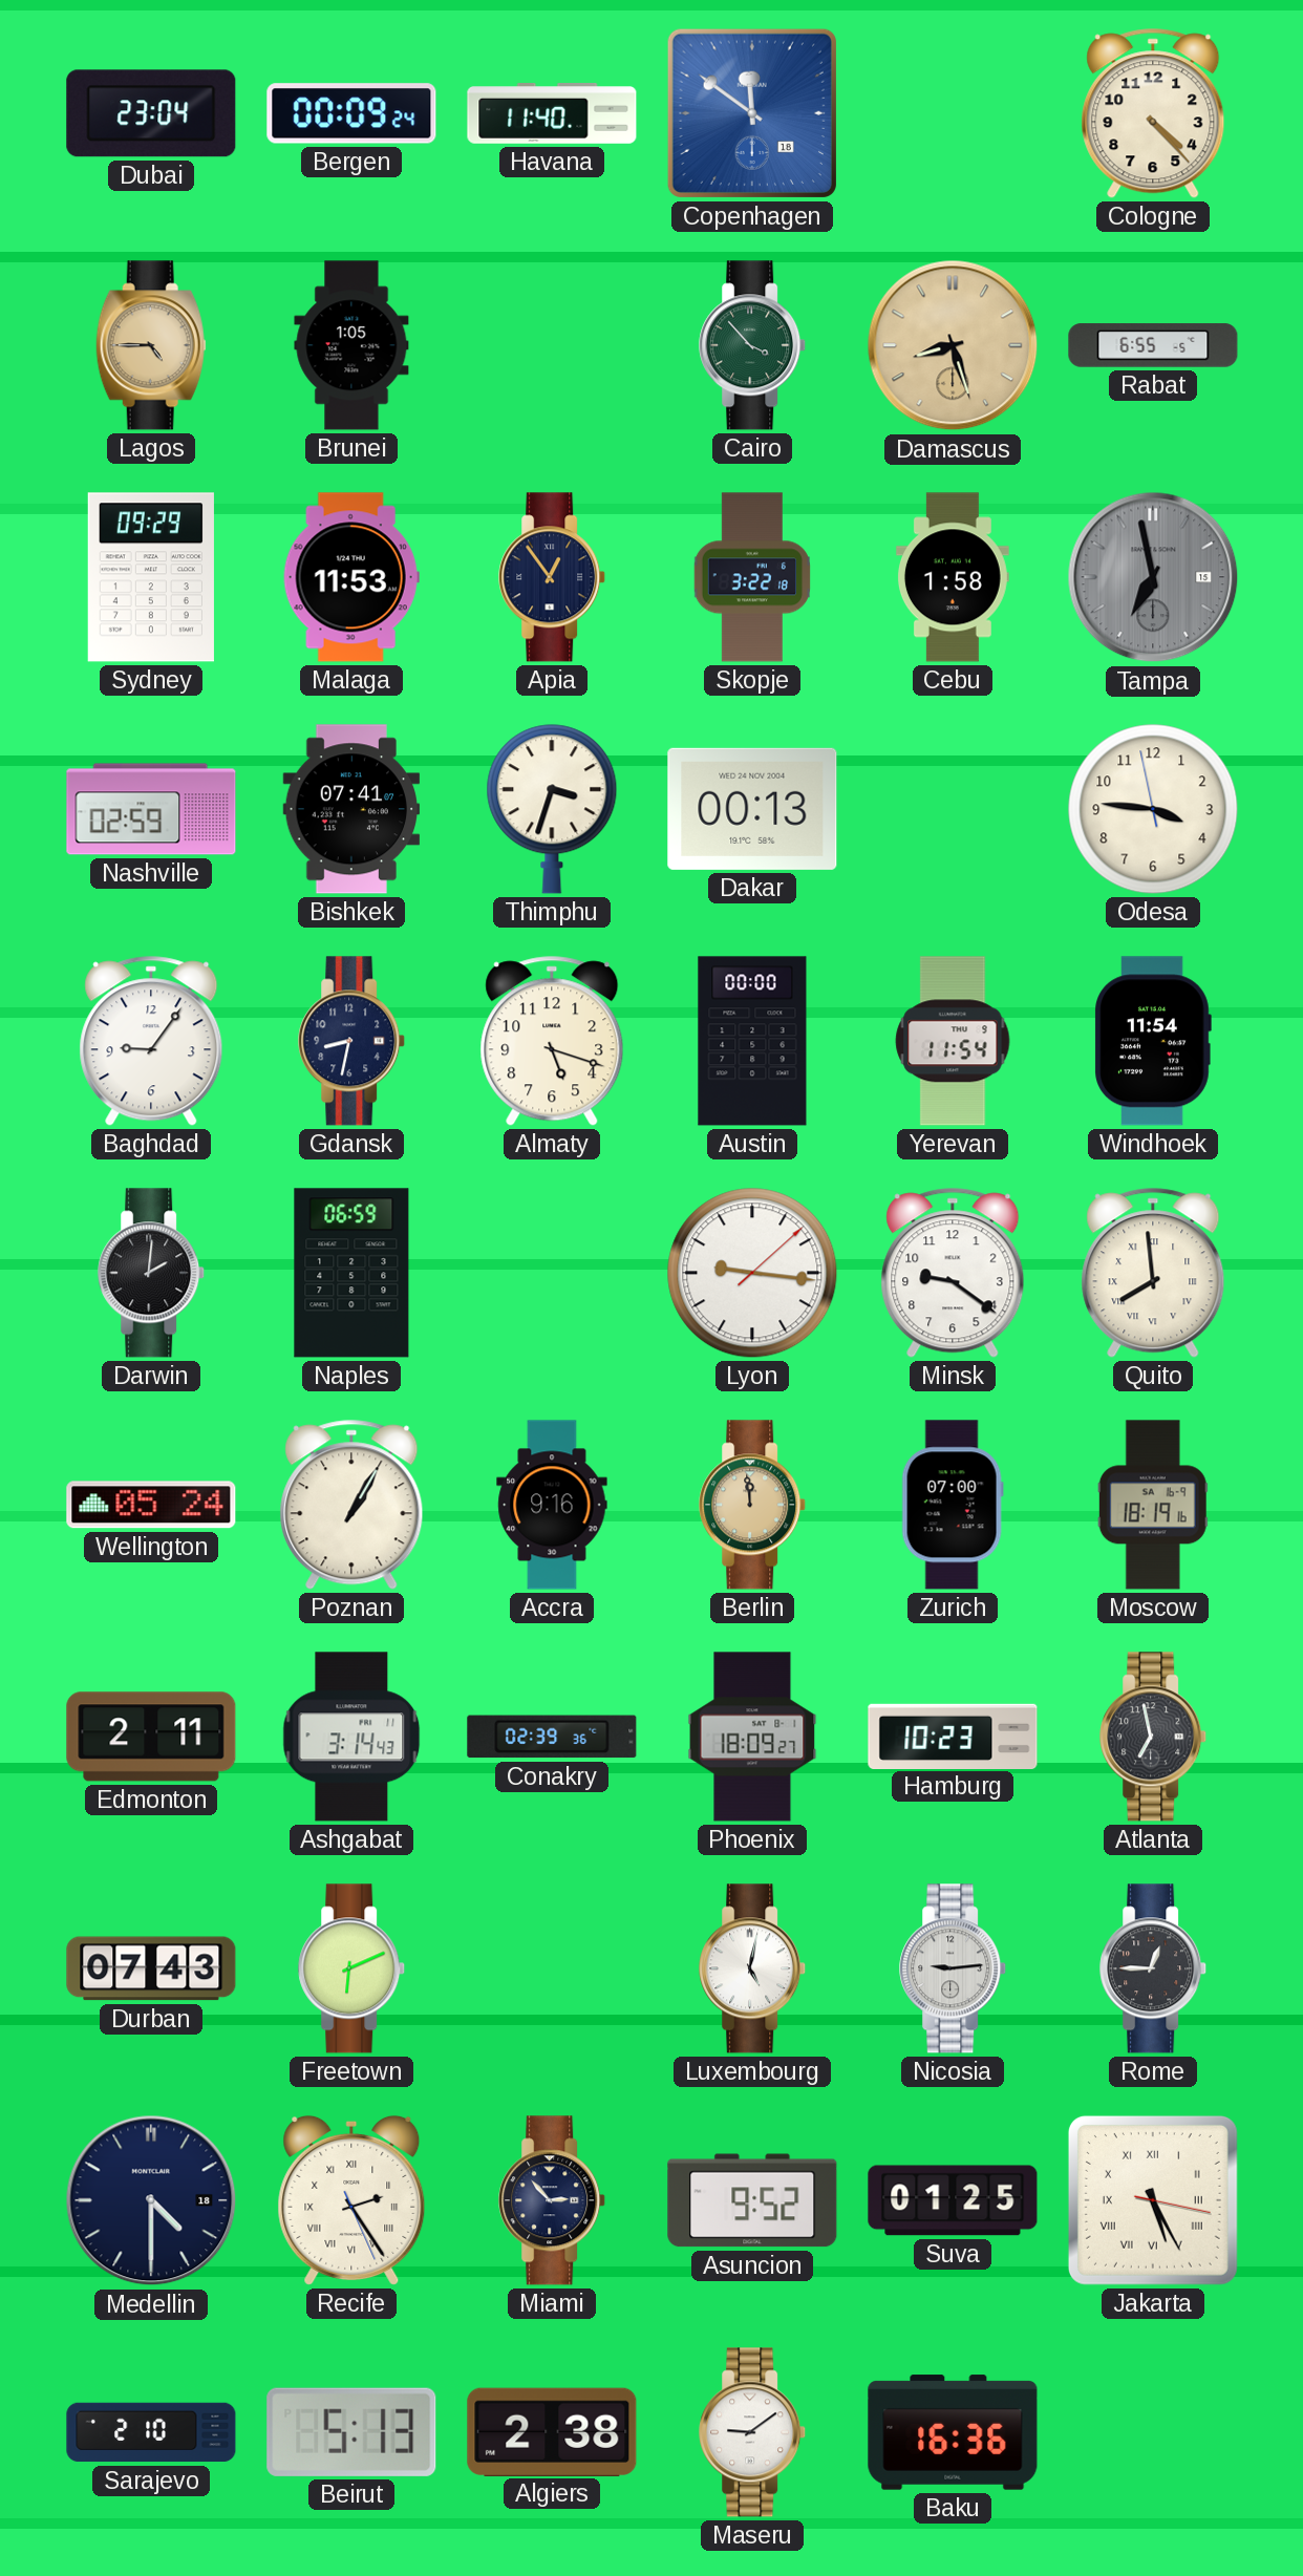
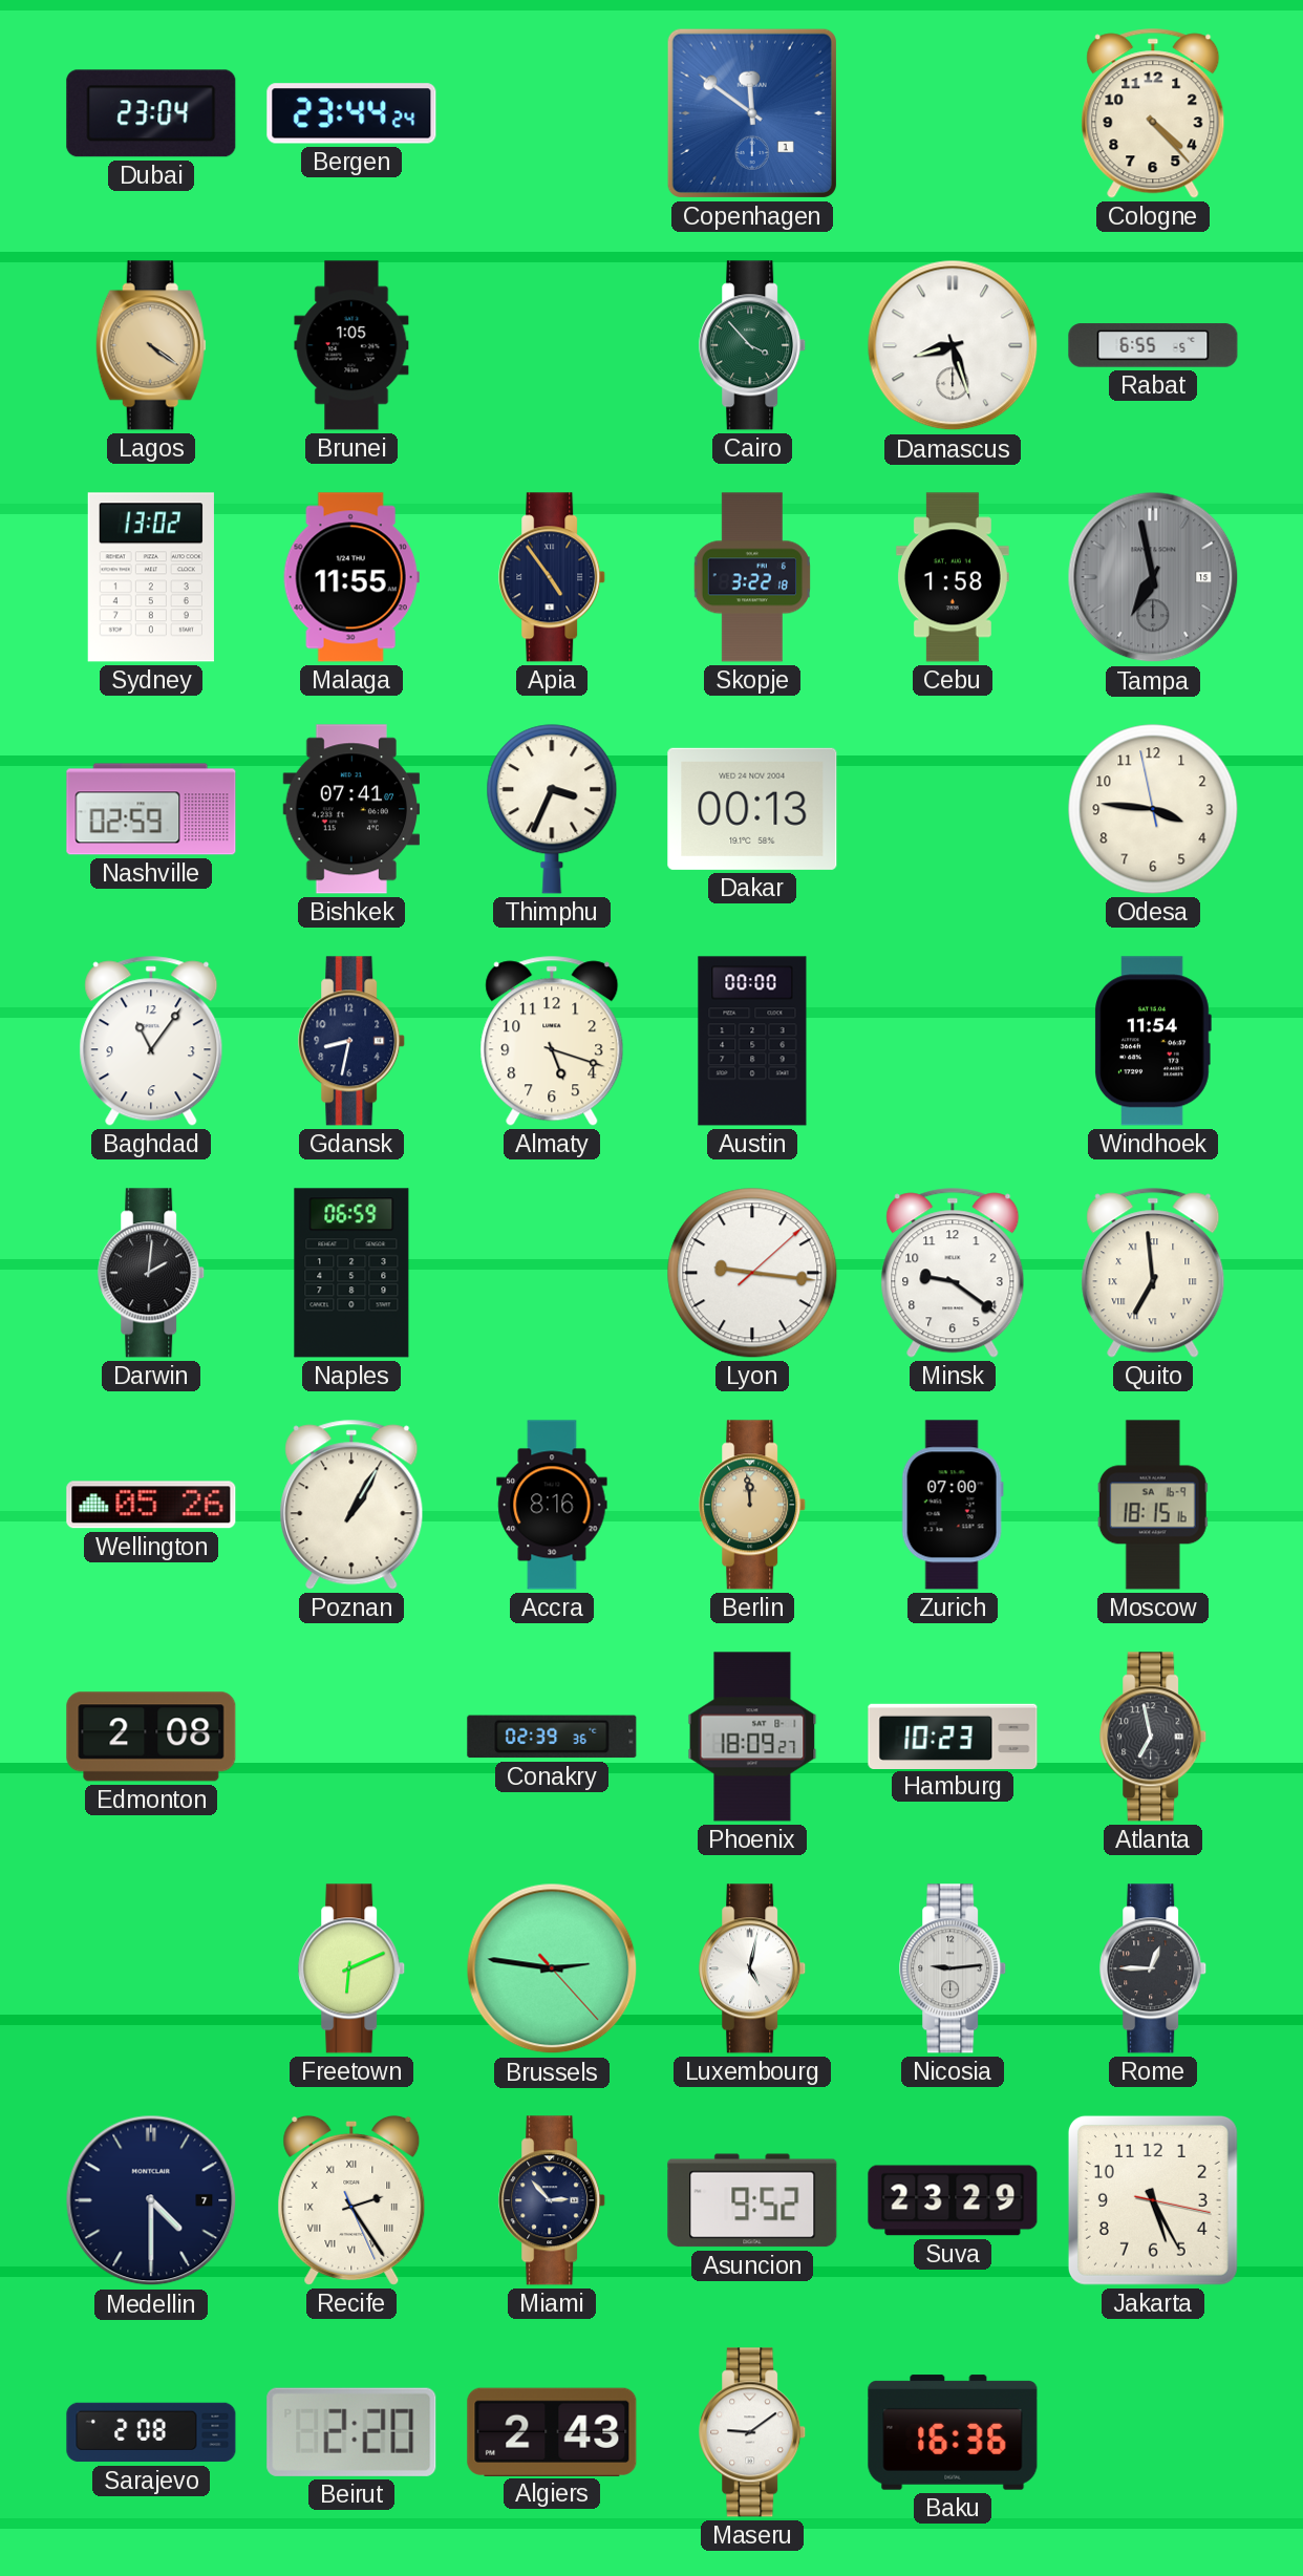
Bergen: 00:09 -> 23:44 (351, 113)
Havana: 11:40 -> none (552, 114)
Copenhagen date: 18 -> 1 (752, 113)
Lagos: 4:45 -> 4:21 (151, 345)
Damascus dial: champagne -> white (953, 345)
Sydney: 09:29 -> 13:02 (151, 577)
Malaga: 11:53 -> 11:55 (351, 577)
Apia: 12:54 -> 4:54 (553, 577)
Thimphu: 3:33 -> 3:34 (552, 809)
Baghdad: 9:06 -> 11:06 (151, 1041)
Yerevan: 11:54 -> none (953, 1041)
Quito: 7:59 -> 6:59 (1153, 1273)
Wellington: 05:24 -> 05:26 (151, 1505)
Accra: 9:16 -> 8:16 (552, 1505)
Moscow: 18:19 -> 18:15 (1153, 1505)
Edmonton: 2:11 -> 2:08 (151, 1737)
Ashgabat: 3:14 -> none (351, 1737)
Durban: 07:43 -> none (151, 1968)
Brussels: none -> 2:46 (552, 1968)
Medellin date: 18 -> 7 (151, 2200)
Suva: 01:25 -> 23:29 (953, 2200)
Jakarta numerals: Roman -> Arabic (1153, 2200)
Sarajevo: 2:10 -> 2:08 (151, 2432)
Beirut: 5:13 -> 2:20 (351, 2432)
Algiers: 2:38 -> 2:43 (552, 2431)
